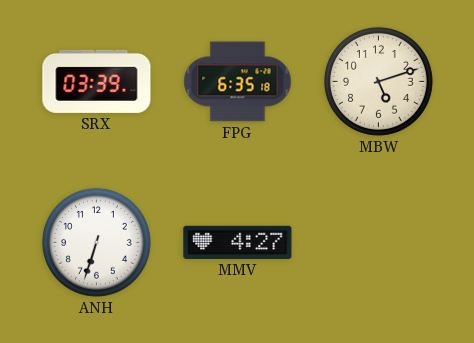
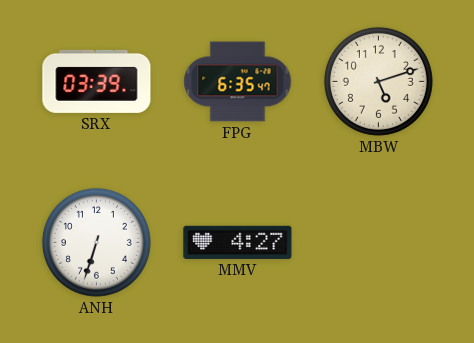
FPG: 6:35:18 -> 6:35:47 (238, 82)
